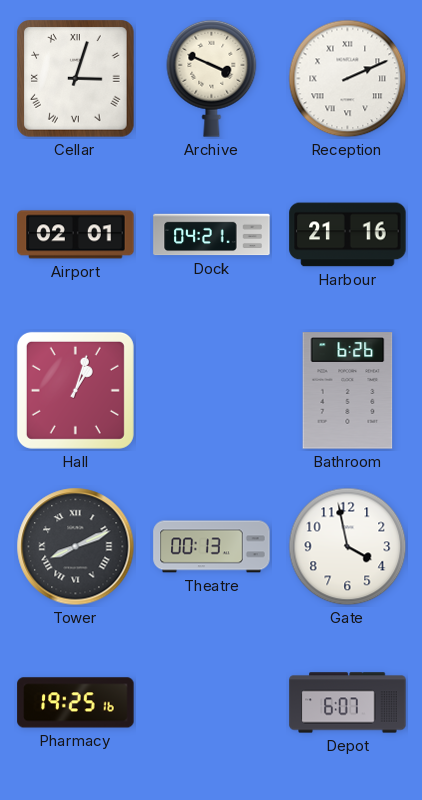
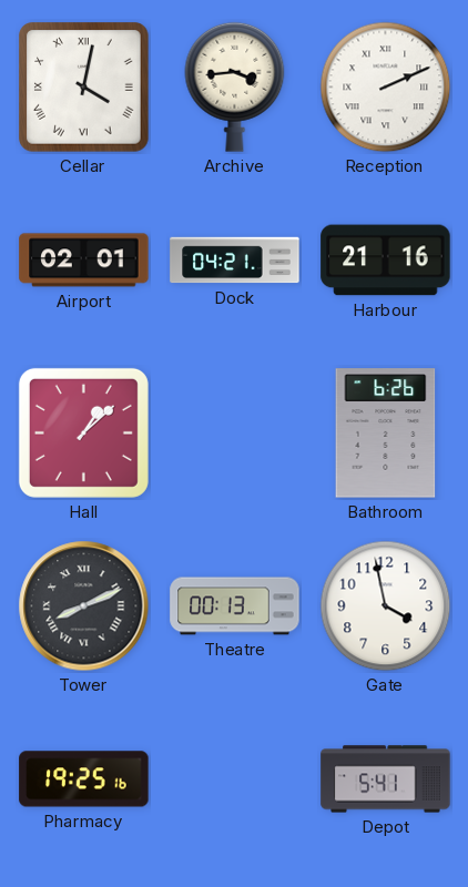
Cellar: 3:03 -> 4:02 (84, 88)
Archive: 3:49 -> 3:44 (235, 86)
Hall: 1:03 -> 1:08 (83, 432)
Depot: 6:07 -> 5:41 (386, 779)
